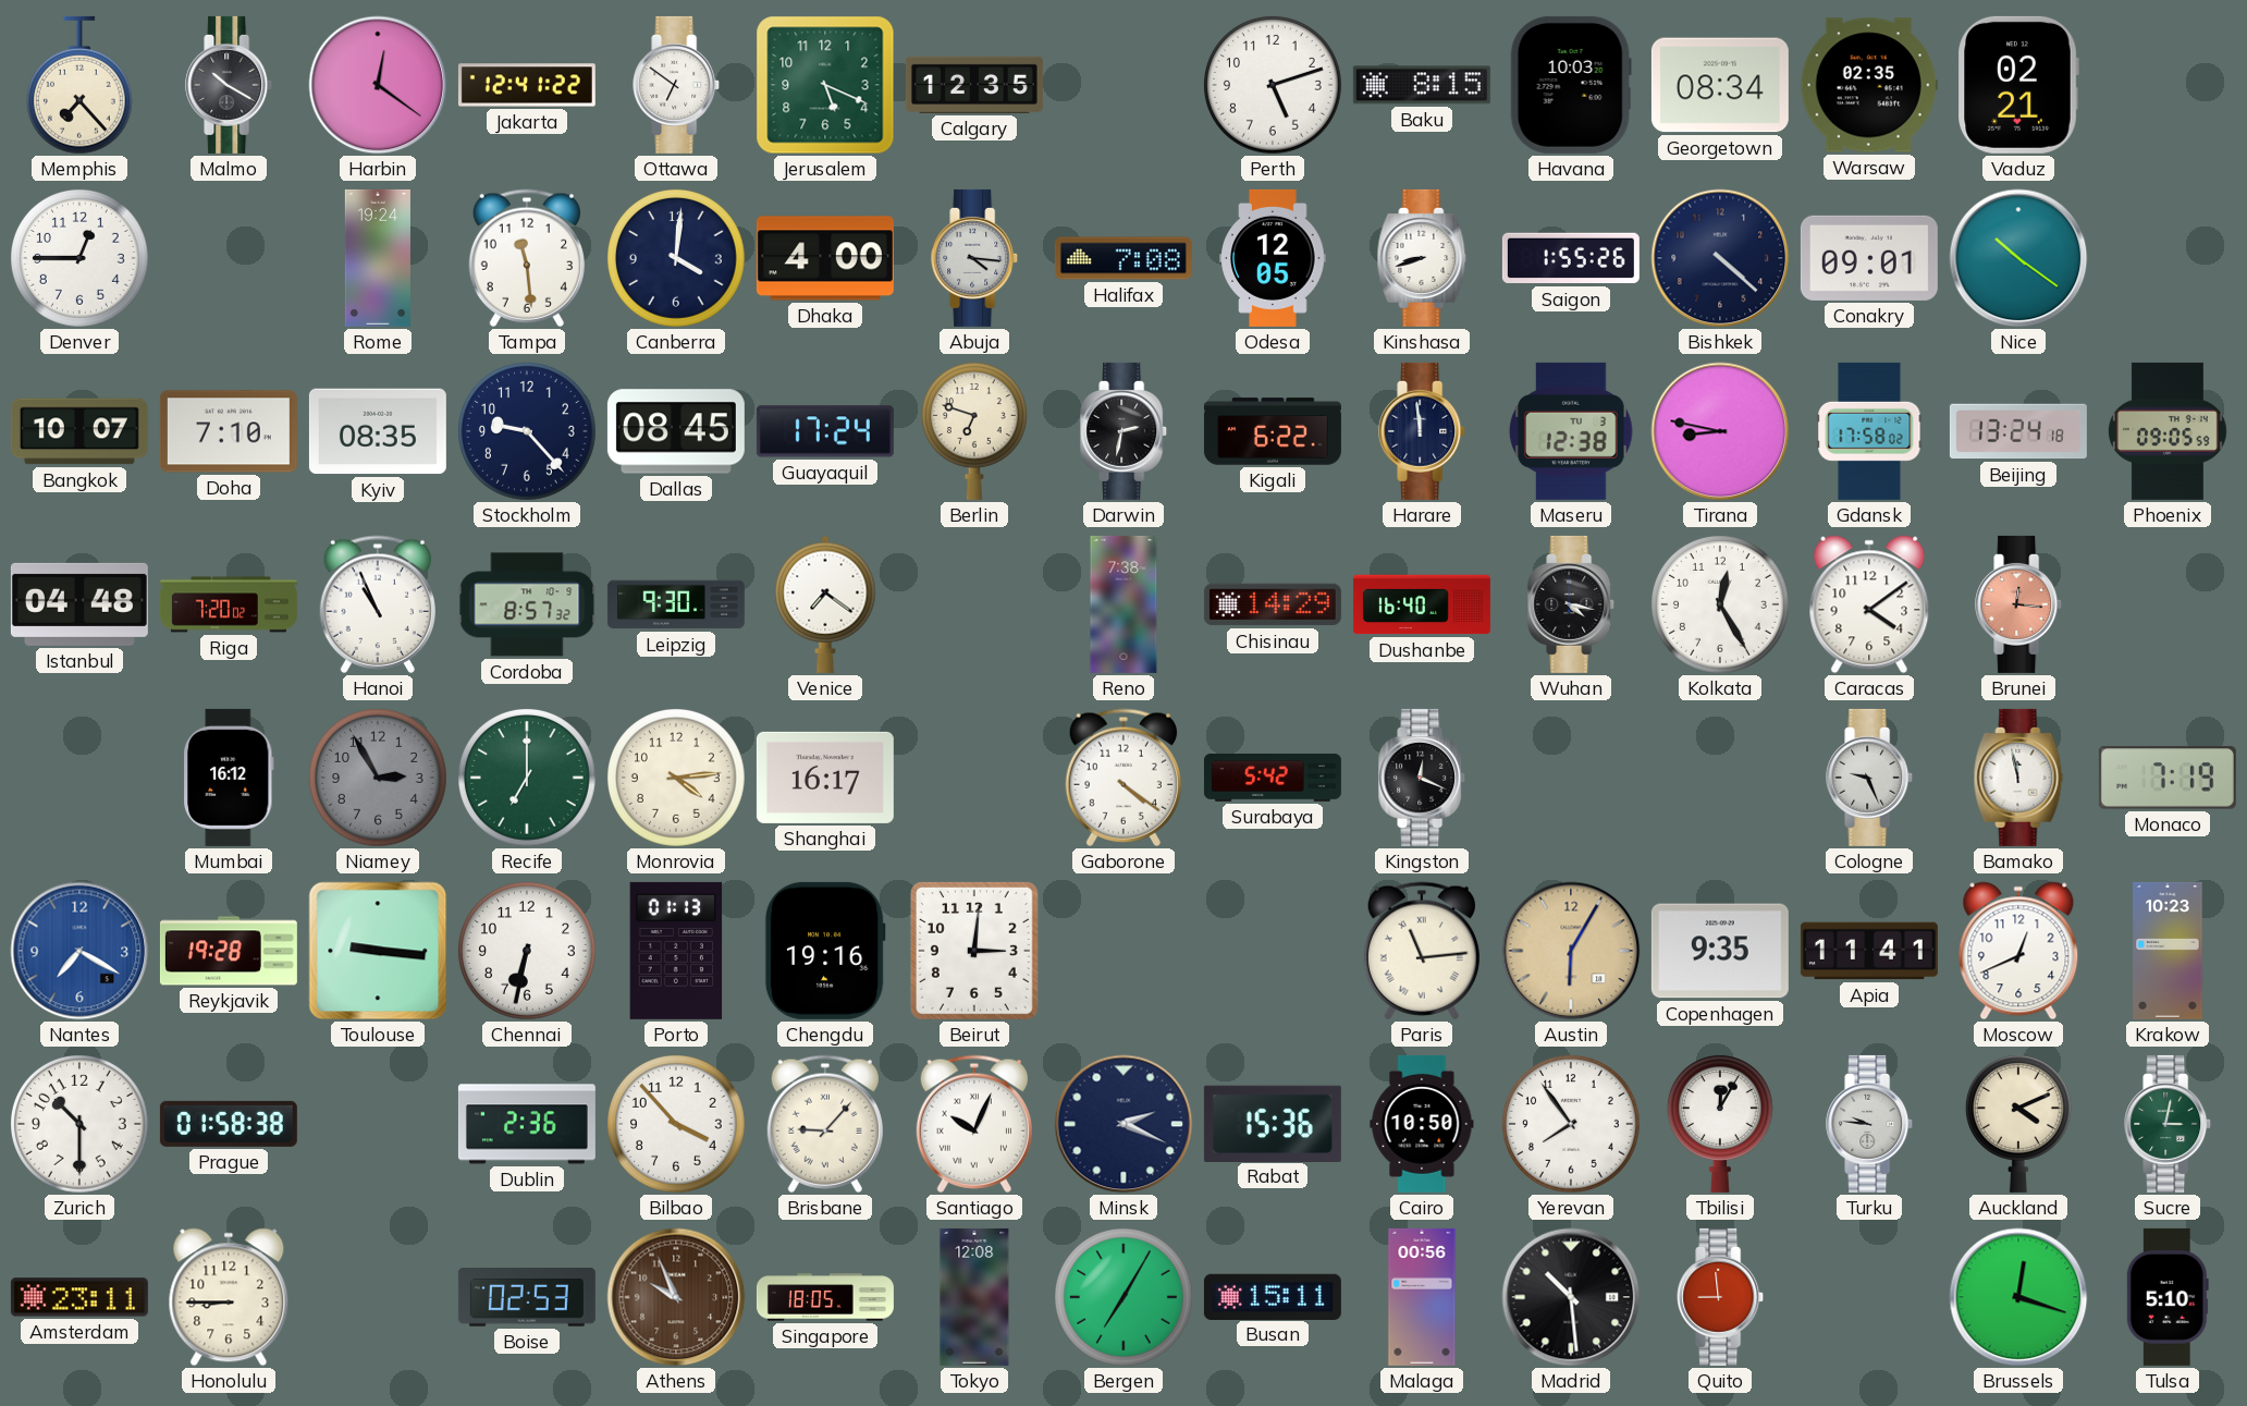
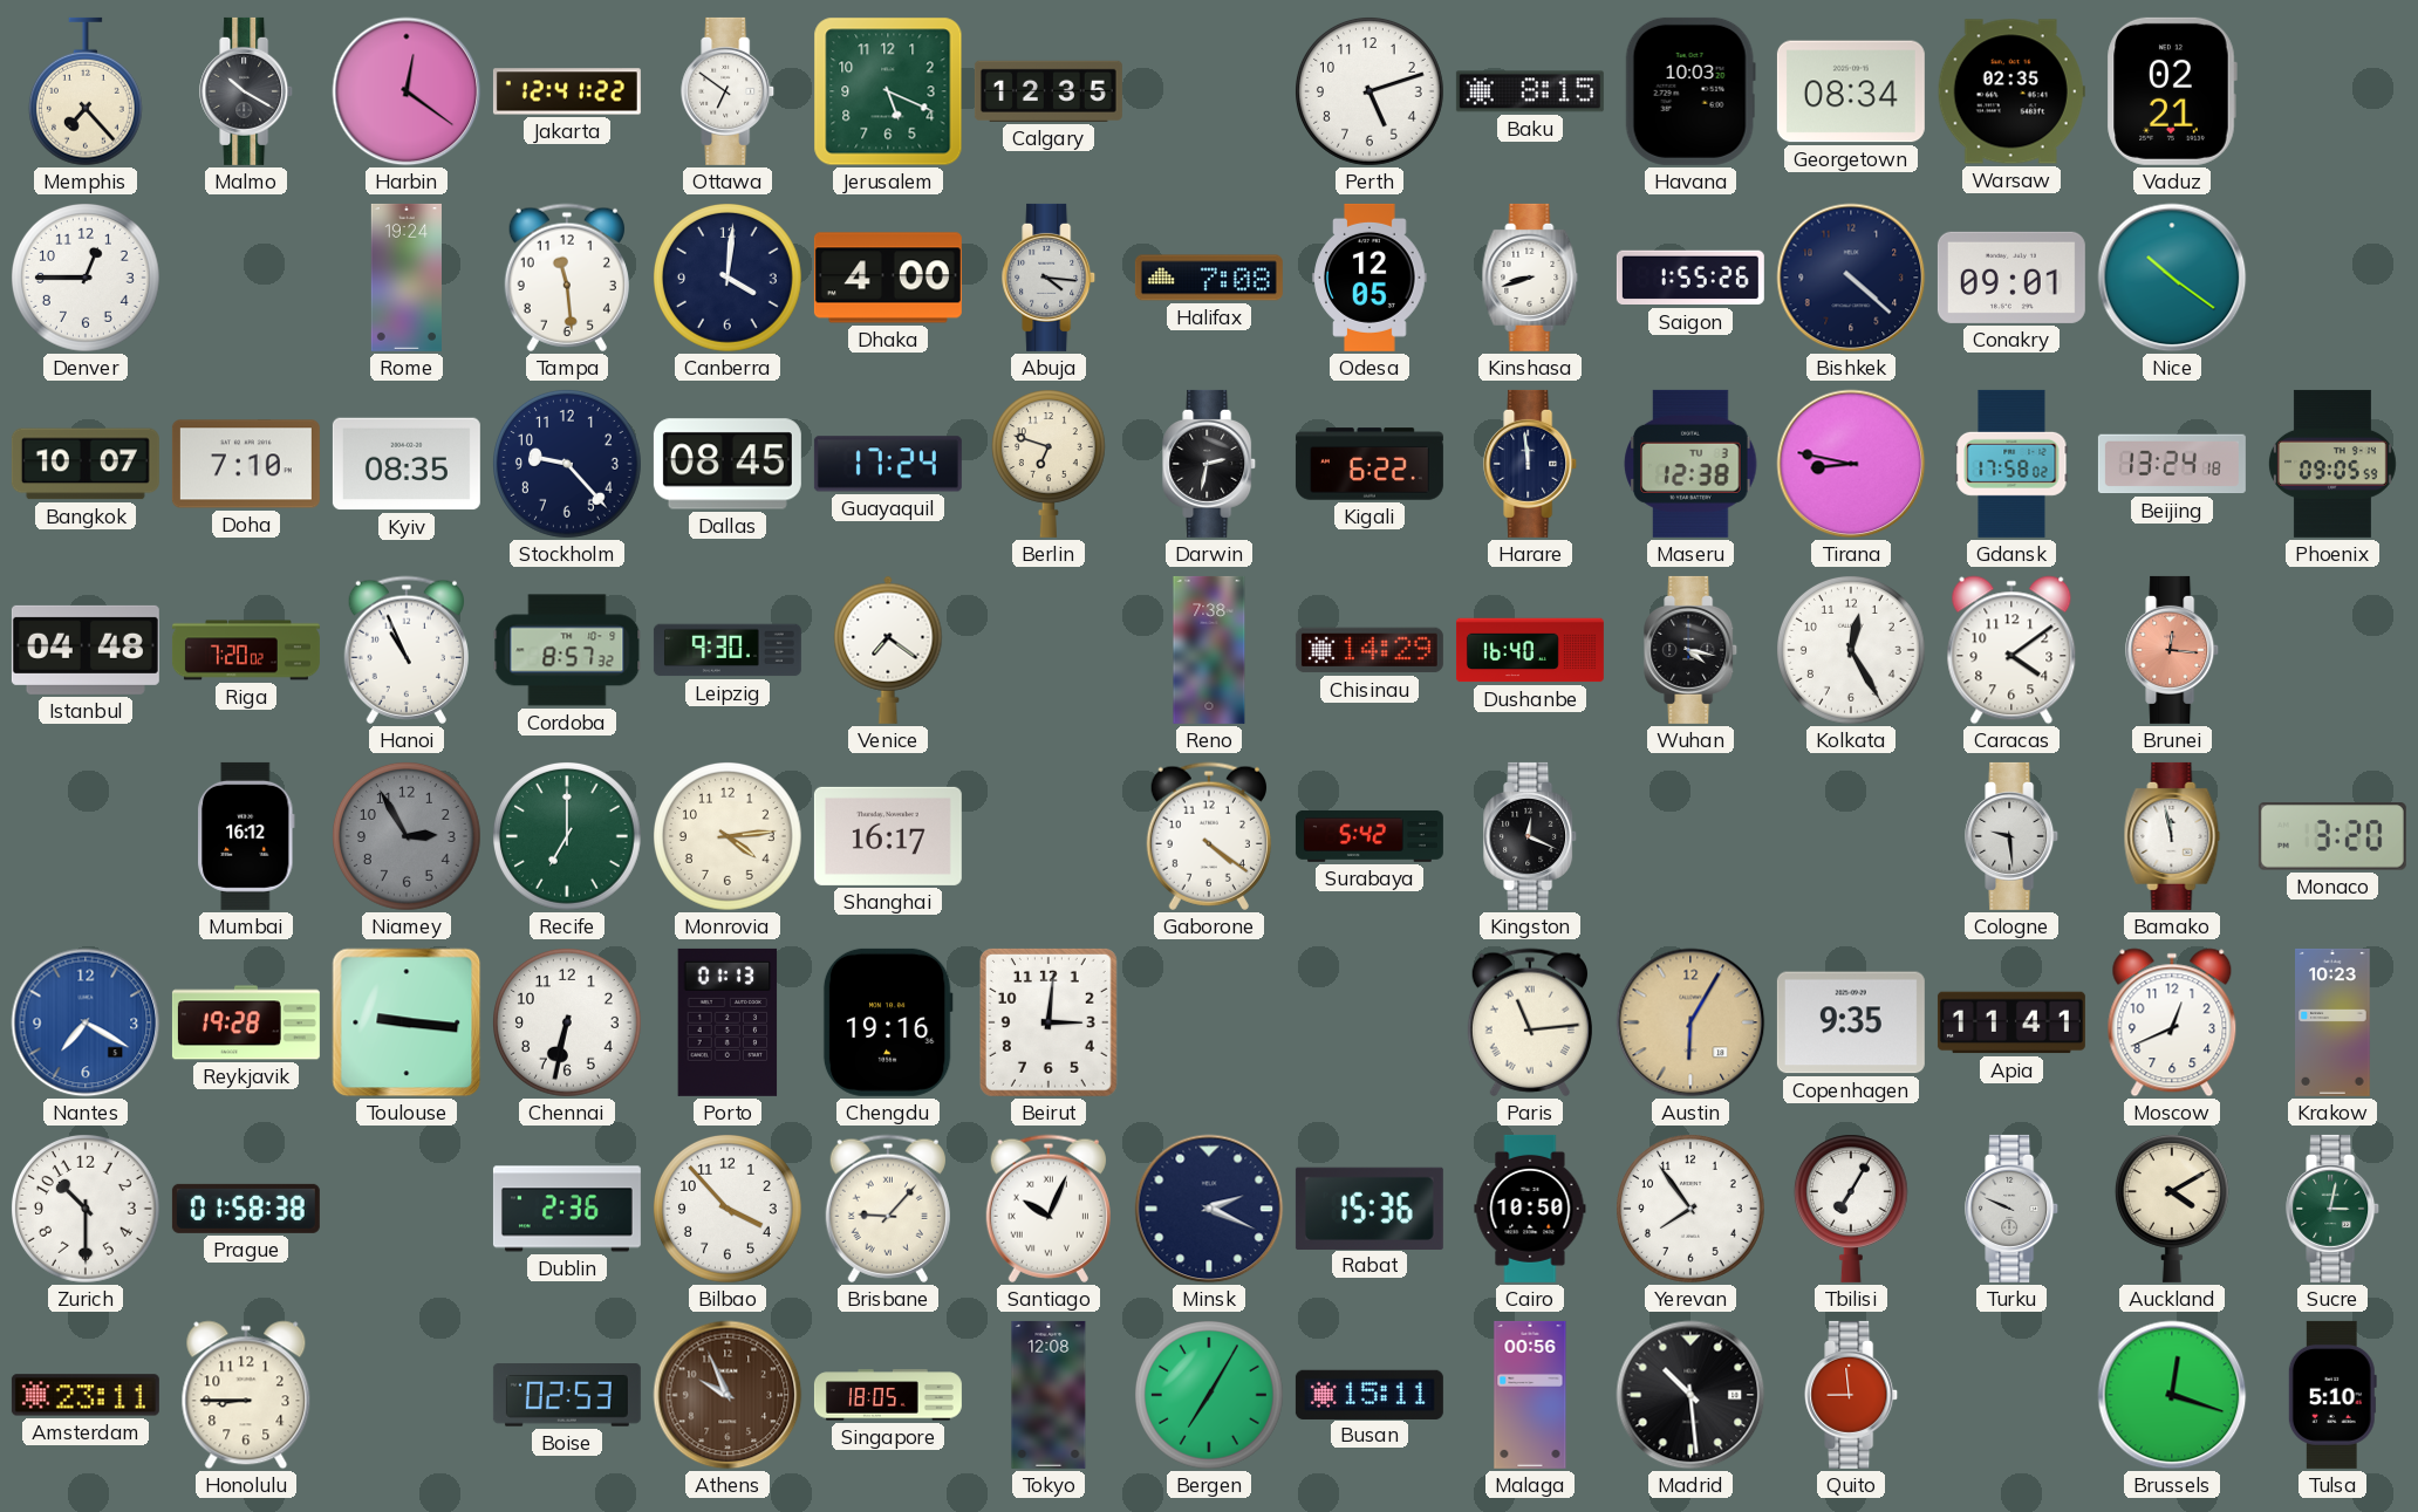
Cologne: 9:26 -> 9:29 (2013, 836)
Monaco: 7:19 -> 3:20 (2332, 836)
Tbilisi: 12:05 -> 7:05 (1851, 1209)
Turku: 9:46 -> 9:49 (2013, 1209)
Auckland: 4:11 -> 4:10 (2172, 1209)
